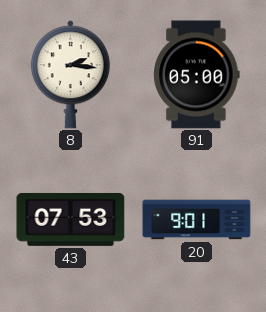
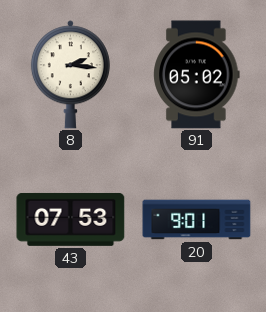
91: 05:00 -> 05:02 (197, 75)
